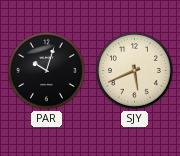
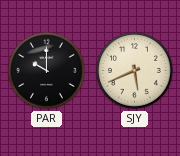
PAR: 10:03 -> 10:00 (47, 71)
